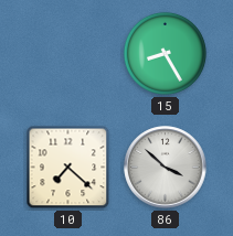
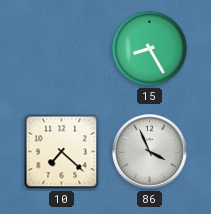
86: 3:52 -> 3:56 (150, 152)
